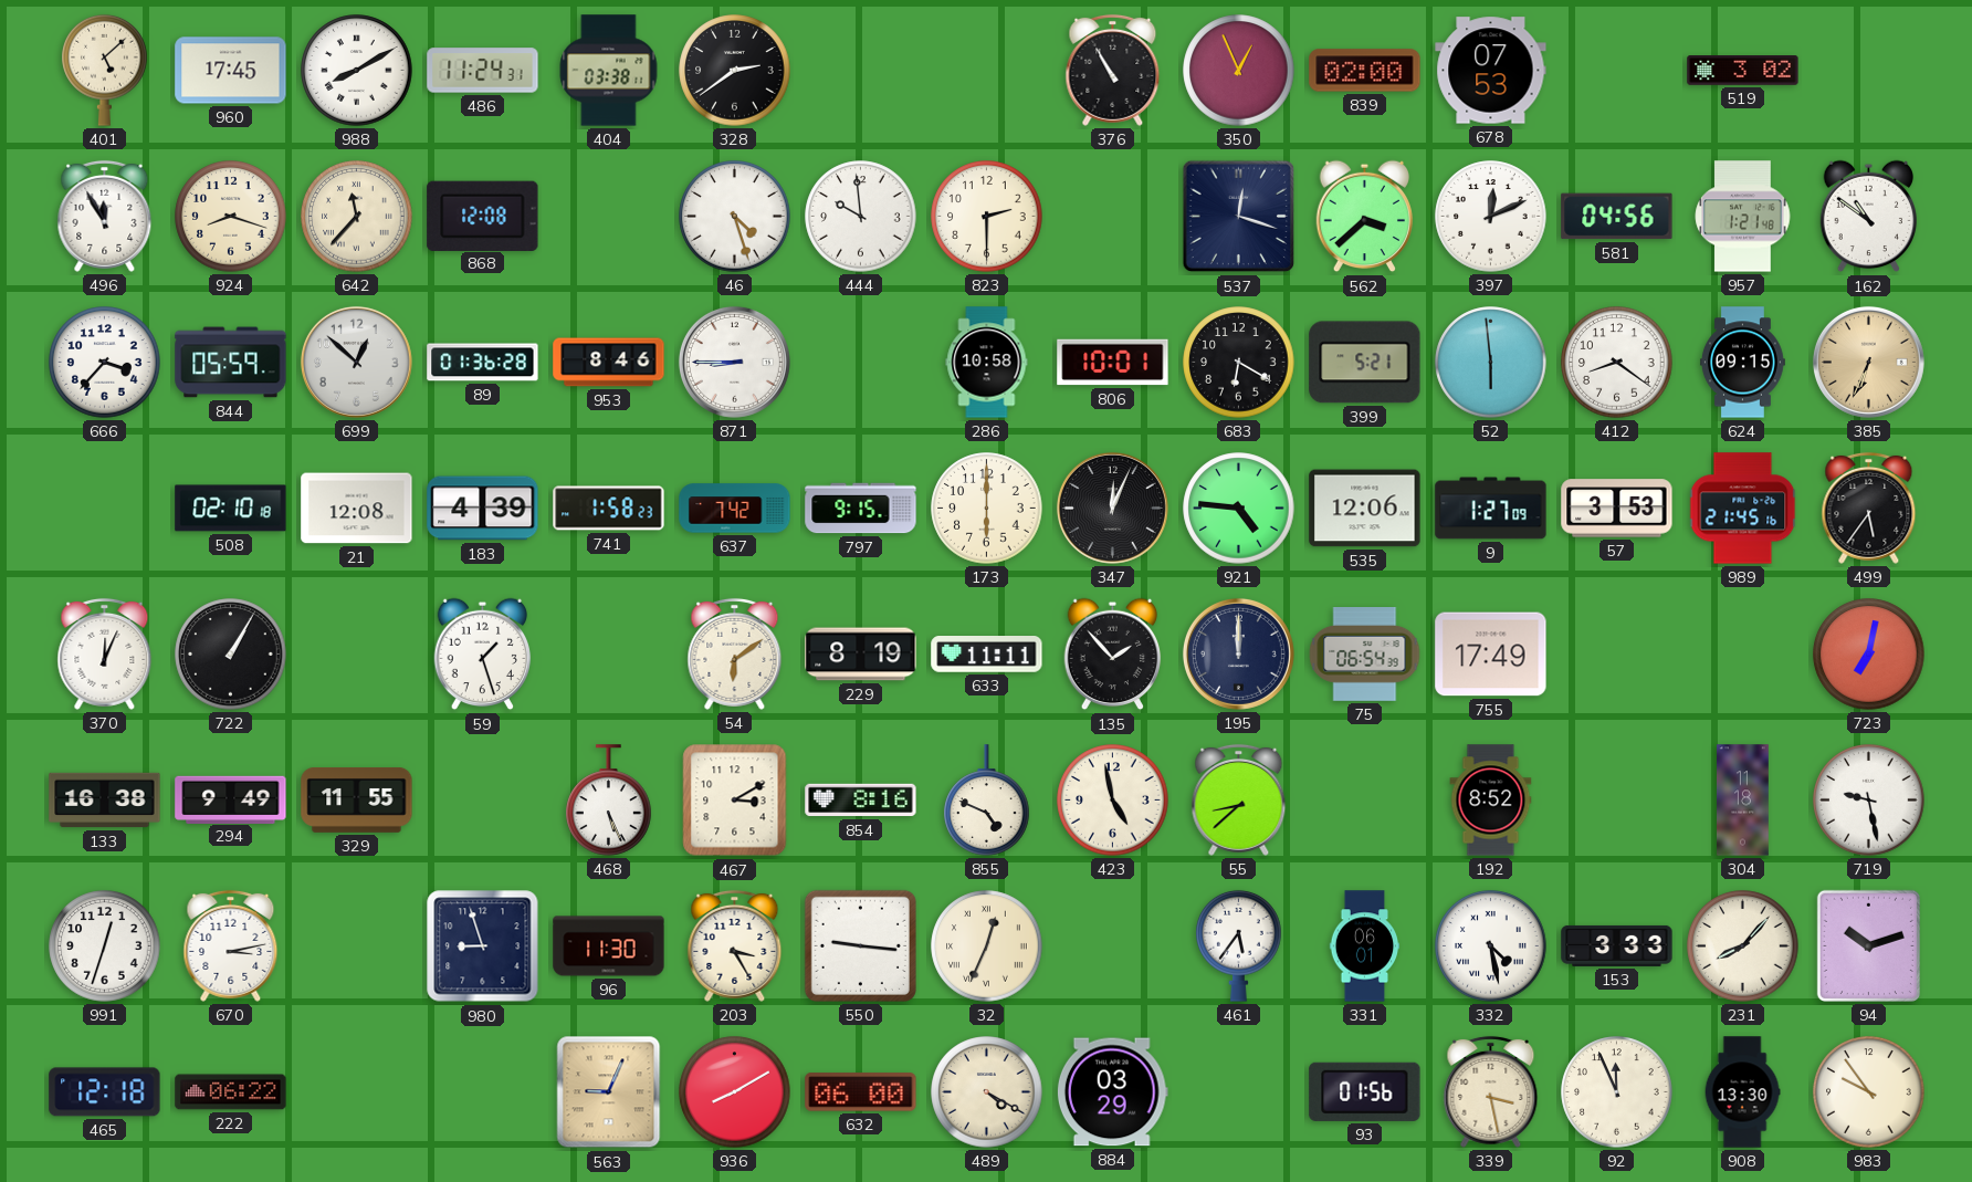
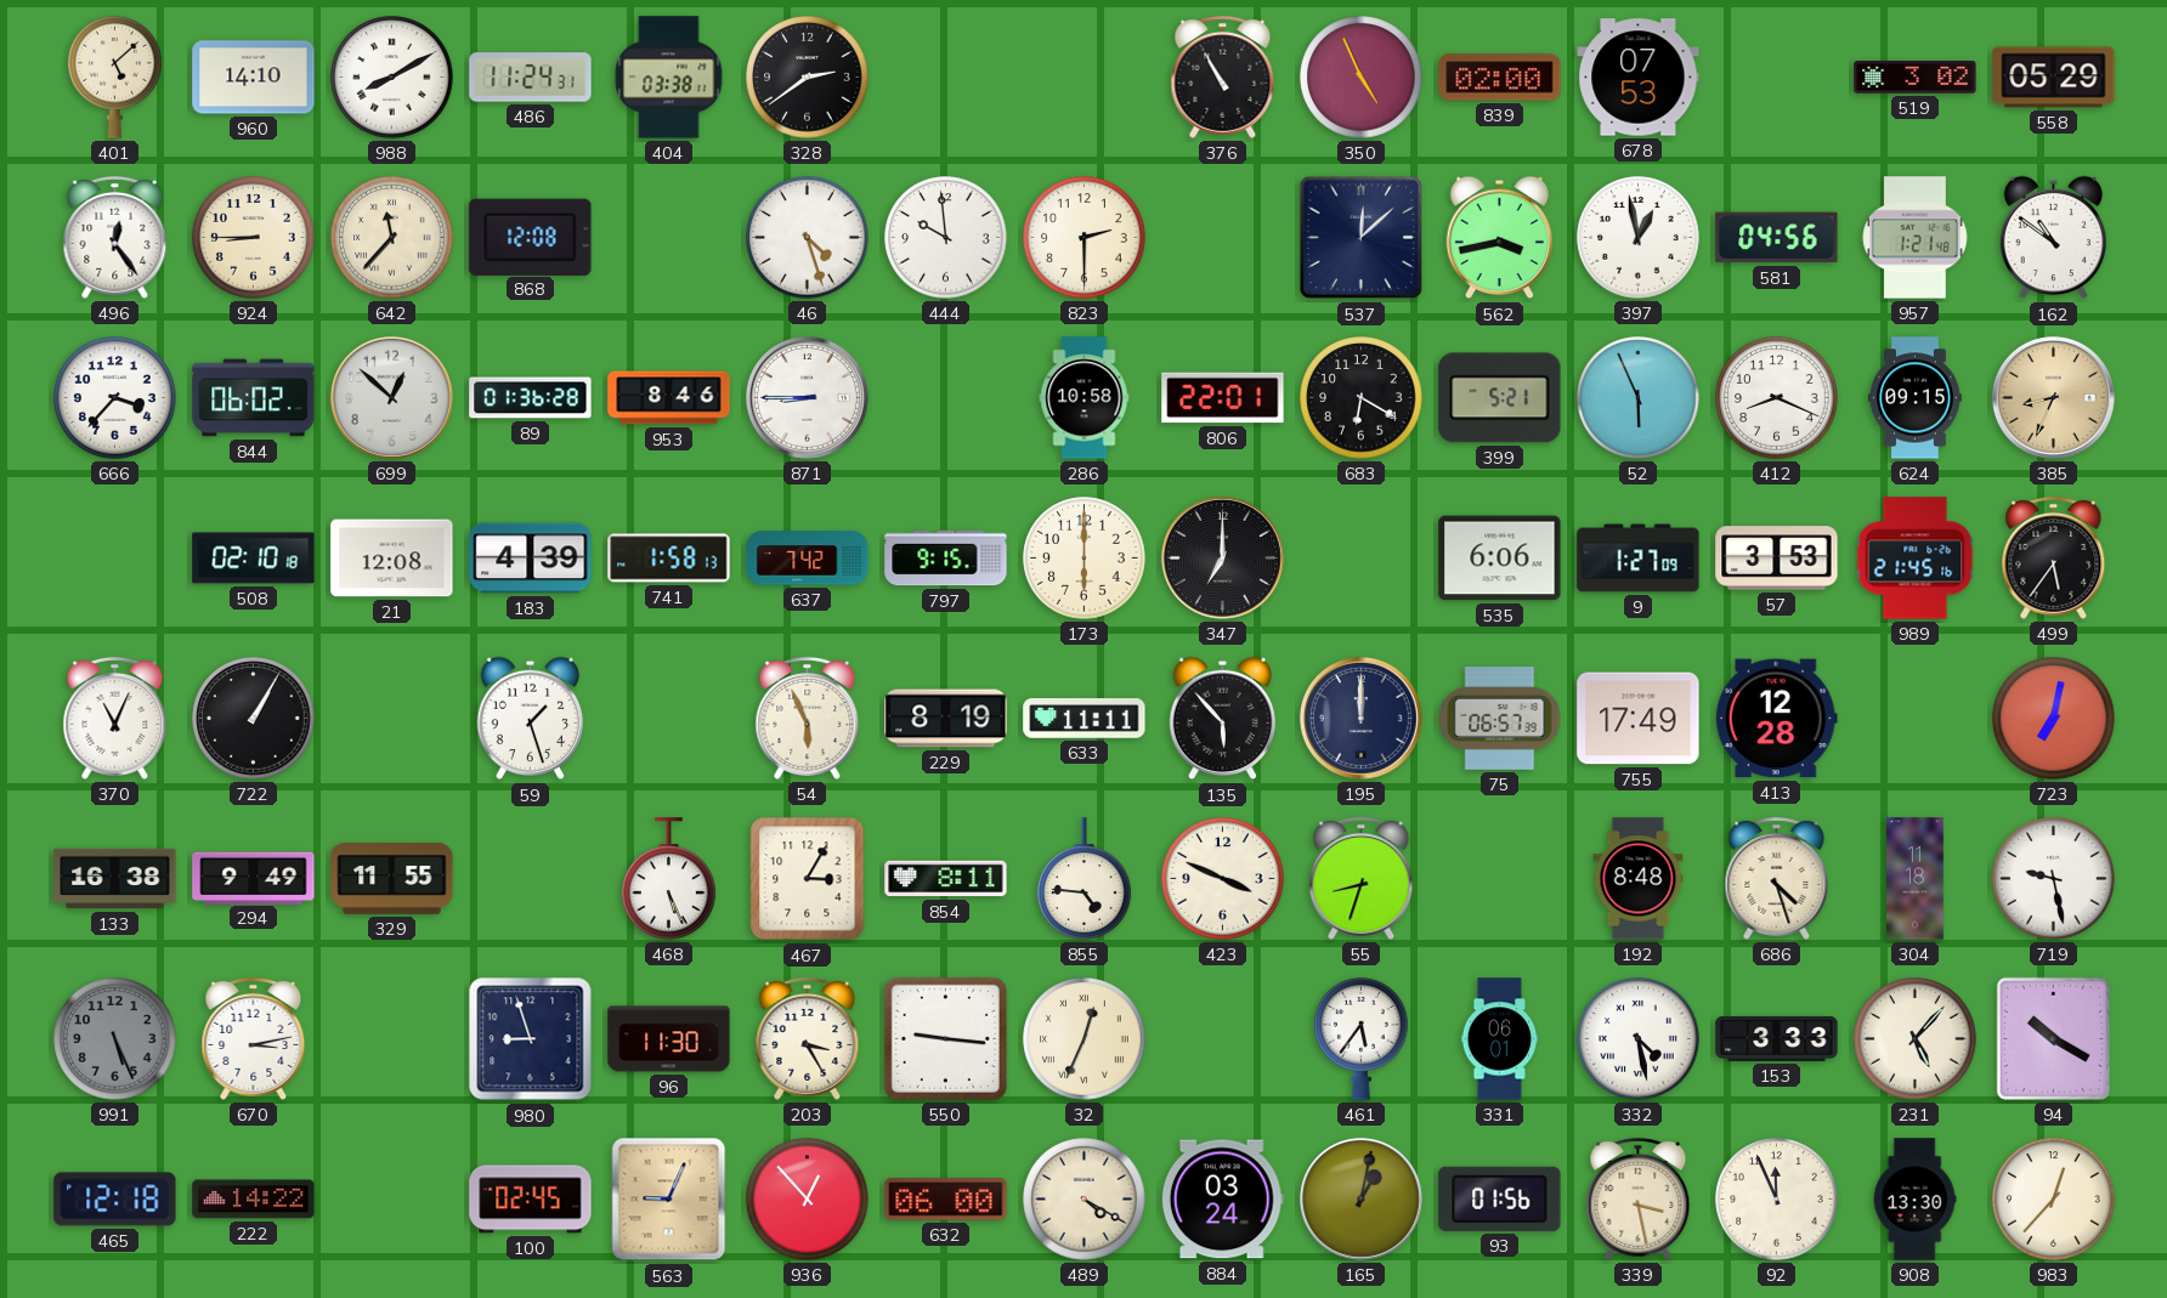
960: 17:45 -> 14:10 (254, 78)
350: 12:56 -> 4:56 (1362, 78)
558: none -> 05:29 (2054, 78)
496: 11:55 -> 12:24 (115, 237)
924: 8:18 -> 8:45 (254, 238)
537: 12:18 -> 12:08 (1362, 238)
562: 3:38 -> 3:43 (1500, 238)
397: 12:11 -> 12:58 (1639, 238)
844: 05:59 -> 06:02 (254, 398)
806: 10:01 -> 22:01 (1223, 398)
52: 5:59 -> 5:56 (1639, 398)
412: 8:21 -> 8:19 (1777, 398)
385: 6:34 -> 8:34 (2053, 397)
741: 1:58:23 -> 1:58:13 (669, 559)
347: 12:04 -> 7:00 (1222, 557)
921: 4:46 -> none (1239, 509)
535: 12:06 -> 6:06 (1500, 559)
370: 12:04 -> 11:04 (115, 718)
54: 6:09 -> 5:56 (808, 718)
135: 1:53 -> 5:53 (1223, 719)
75: 06:54 -> 06:57 (1500, 719)
413: none -> 12:28 (1776, 719)
467: 3:10 -> 3:05 (808, 879)
854: 8:16 -> 8:11 (946, 879)
855: 4:49 -> 4:46 (1085, 879)
423: 4:58 -> 3:49 (1223, 879)
55: 8:38 -> 8:33 (1362, 878)
192: 8:52 -> 8:48 (1639, 879)
686: none -> 4:27 (1777, 878)
991: 12:33 -> 5:26 (115, 1039)
991 dial: white -> grey (115, 1039)
231: 8:07 -> 5:07 (1916, 1039)
94: 10:12 -> 10:20 (2053, 1038)
222: 06:22 -> 14:22 (254, 1200)
100: none -> 02:45 (531, 1200)
936: 8:10 -> 12:53 (808, 1200)
884: 03:29 -> 03:24 (1222, 1200)
165: none -> 1:02 (1360, 1198)
983: 9:54 -> 12:37 (2054, 1200)
